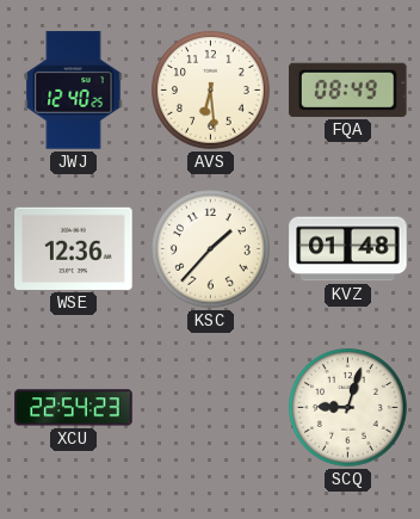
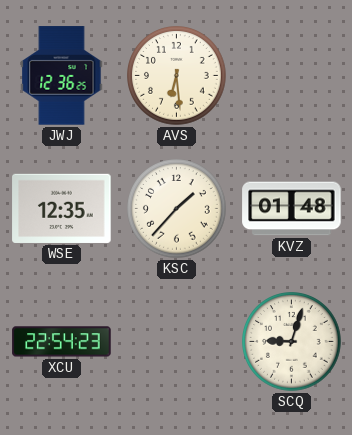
JWJ: 12:40 -> 12:36 (62, 76)
FQA: 08:49 -> none (348, 89)
WSE: 12:36 -> 12:35 (62, 208)
